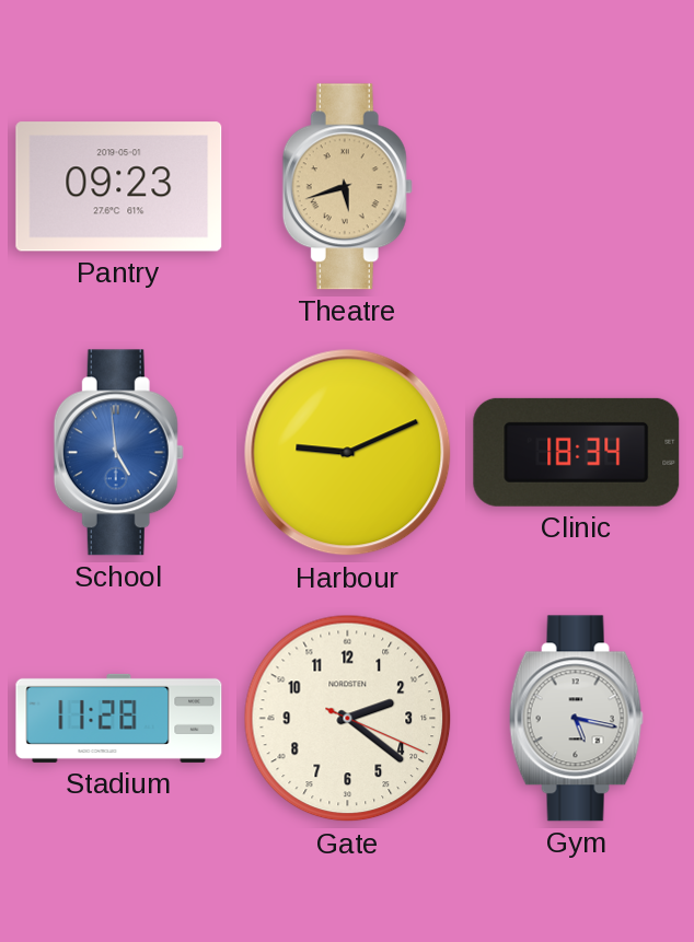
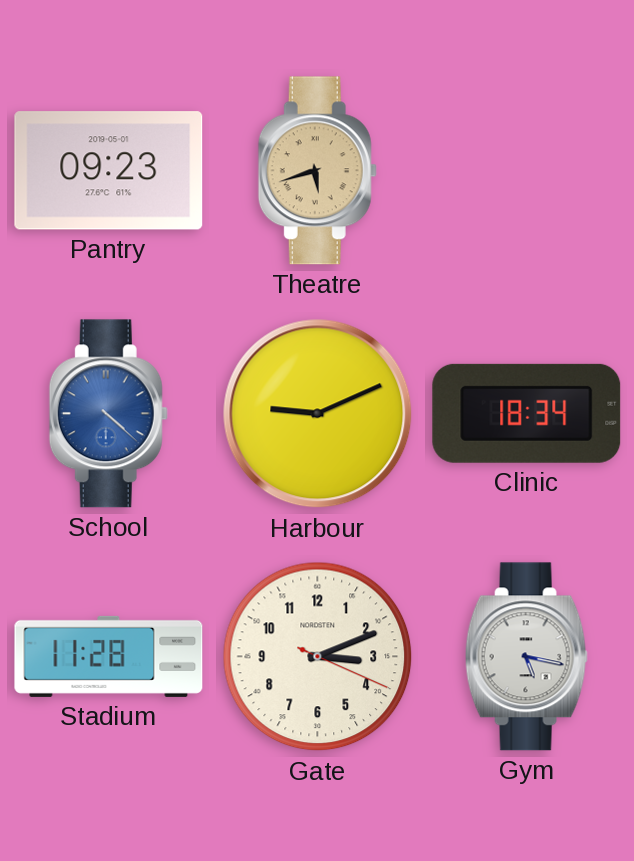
School: 4:59 -> 4:22 (108, 414)
Gate: 2:21 -> 3:11 (318, 657)
